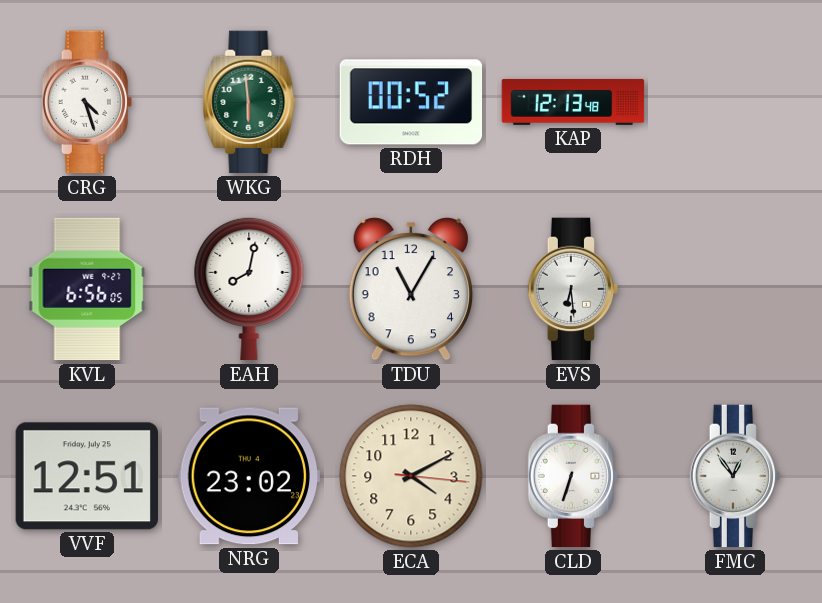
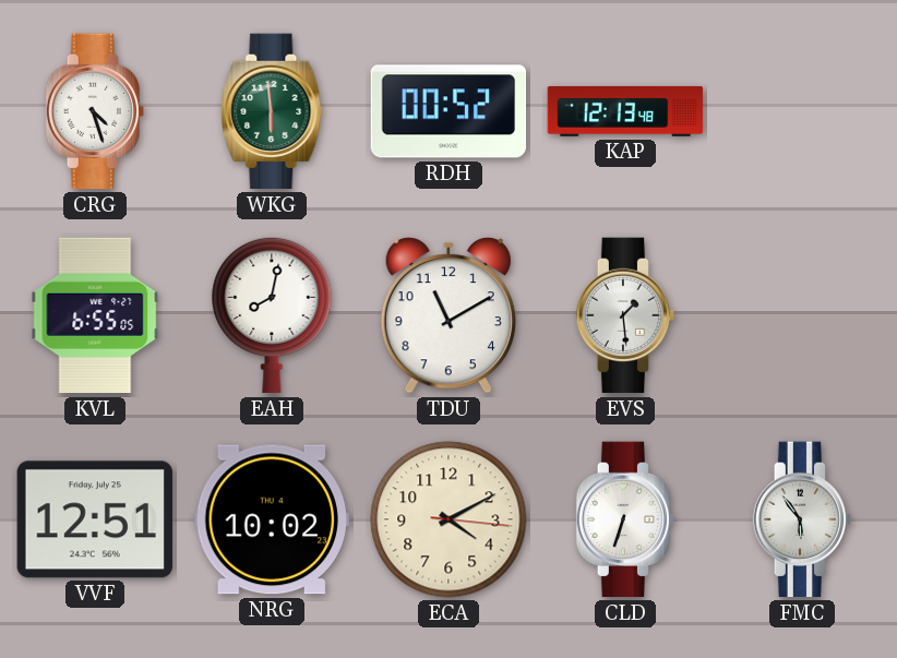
KVL: 6:56 -> 6:55 (95, 315)
TDU: 11:05 -> 11:10 (448, 315)
EVS: 6:29 -> 1:29 (625, 315)
NRG: 23:02 -> 10:02 (271, 519)
FMC: 12:54 -> 5:54 (802, 519)
